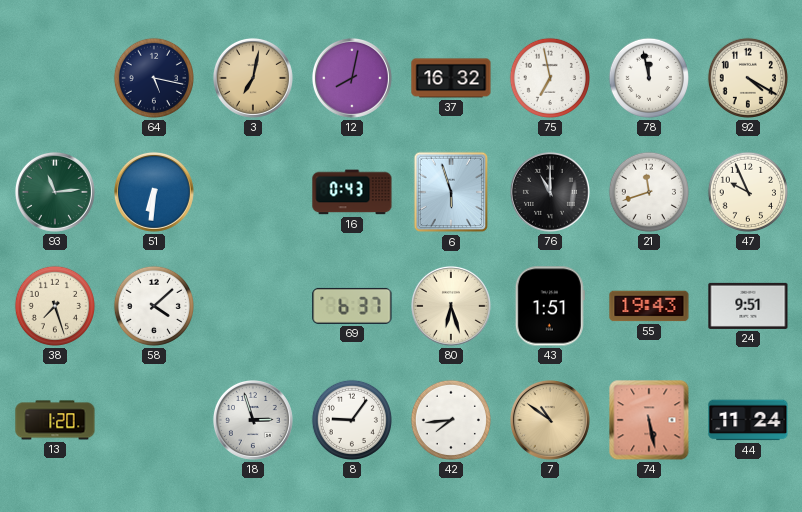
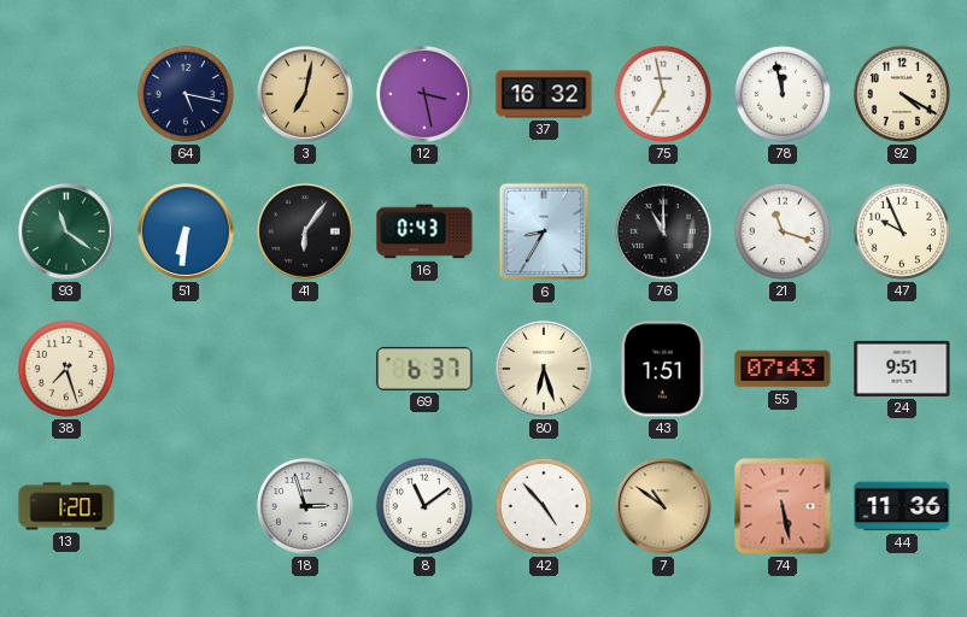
12: 8:02 -> 3:28 (424, 94)
93: 11:14 -> 11:21 (66, 231)
41: none -> 6:06 (305, 231)
6: 5:57 -> 8:35 (544, 231)
21: 11:42 -> 11:18 (783, 231)
58: 4:08 -> none (154, 306)
55: 19:43 -> 07:43 (783, 369)
8: 9:06 -> 11:09 (424, 506)
42: 7:44 -> 4:53 (544, 506)
44: 11:24 -> 11:36 (902, 506)
